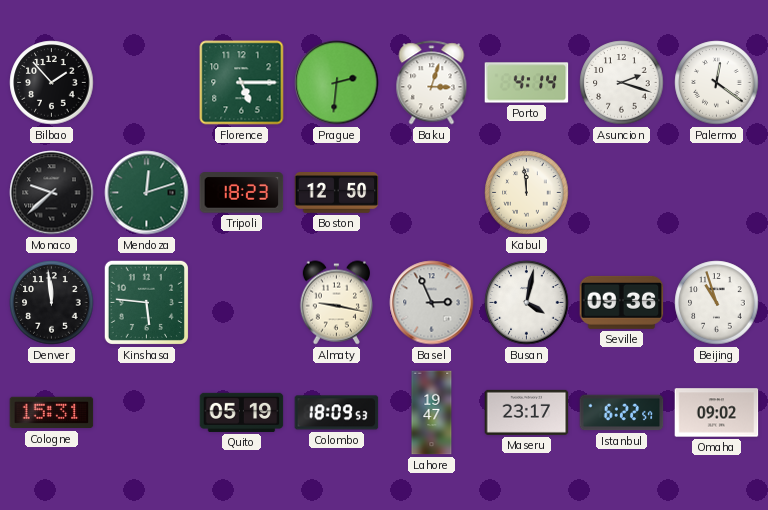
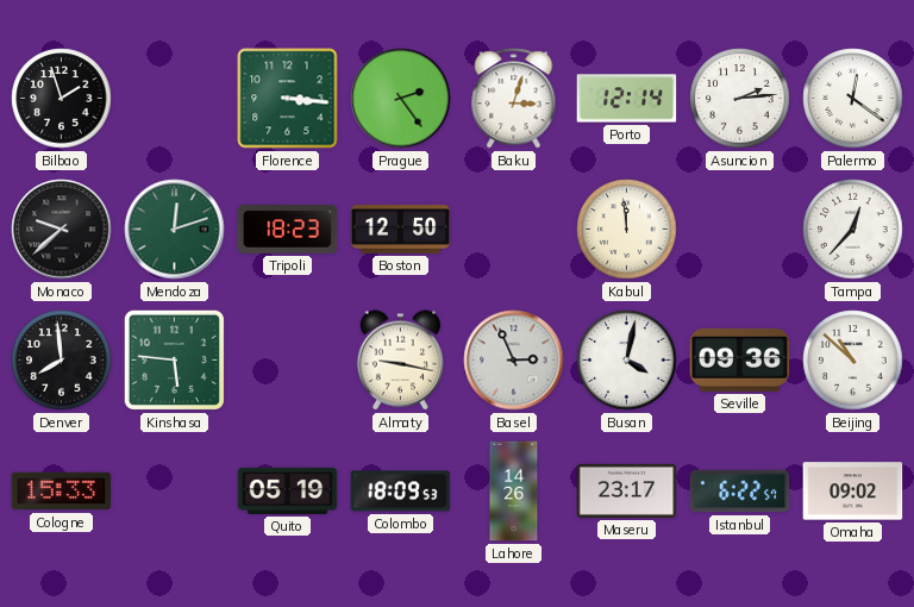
Bilbao: 1:53 -> 1:57 (62, 99)
Florence: 5:15 -> 3:16 (288, 99)
Prague: 2:31 -> 2:24 (401, 99)
Porto: 4:14 -> 12:14 (627, 99)
Asuncion: 2:18 -> 2:14 (740, 99)
Tampa: none -> 12:37 (853, 230)
Denver: 11:59 -> 7:59 (62, 361)
Beijing: 10:57 -> 10:52 (853, 361)
Cologne: 15:31 -> 15:33 (62, 492)
Lahore: 19:47 -> 14:26 (514, 492)
